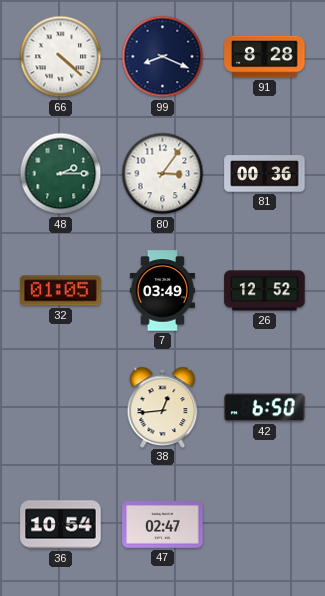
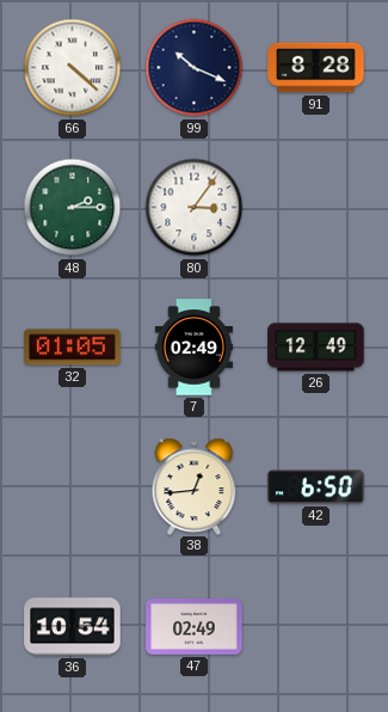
99: 8:19 -> 10:19 (195, 68)
81: 00:36 -> none (265, 174)
7: 03:49 -> 02:49 (193, 348)
26: 12:52 -> 12:49 (316, 348)
47: 02:47 -> 02:49 (195, 627)
